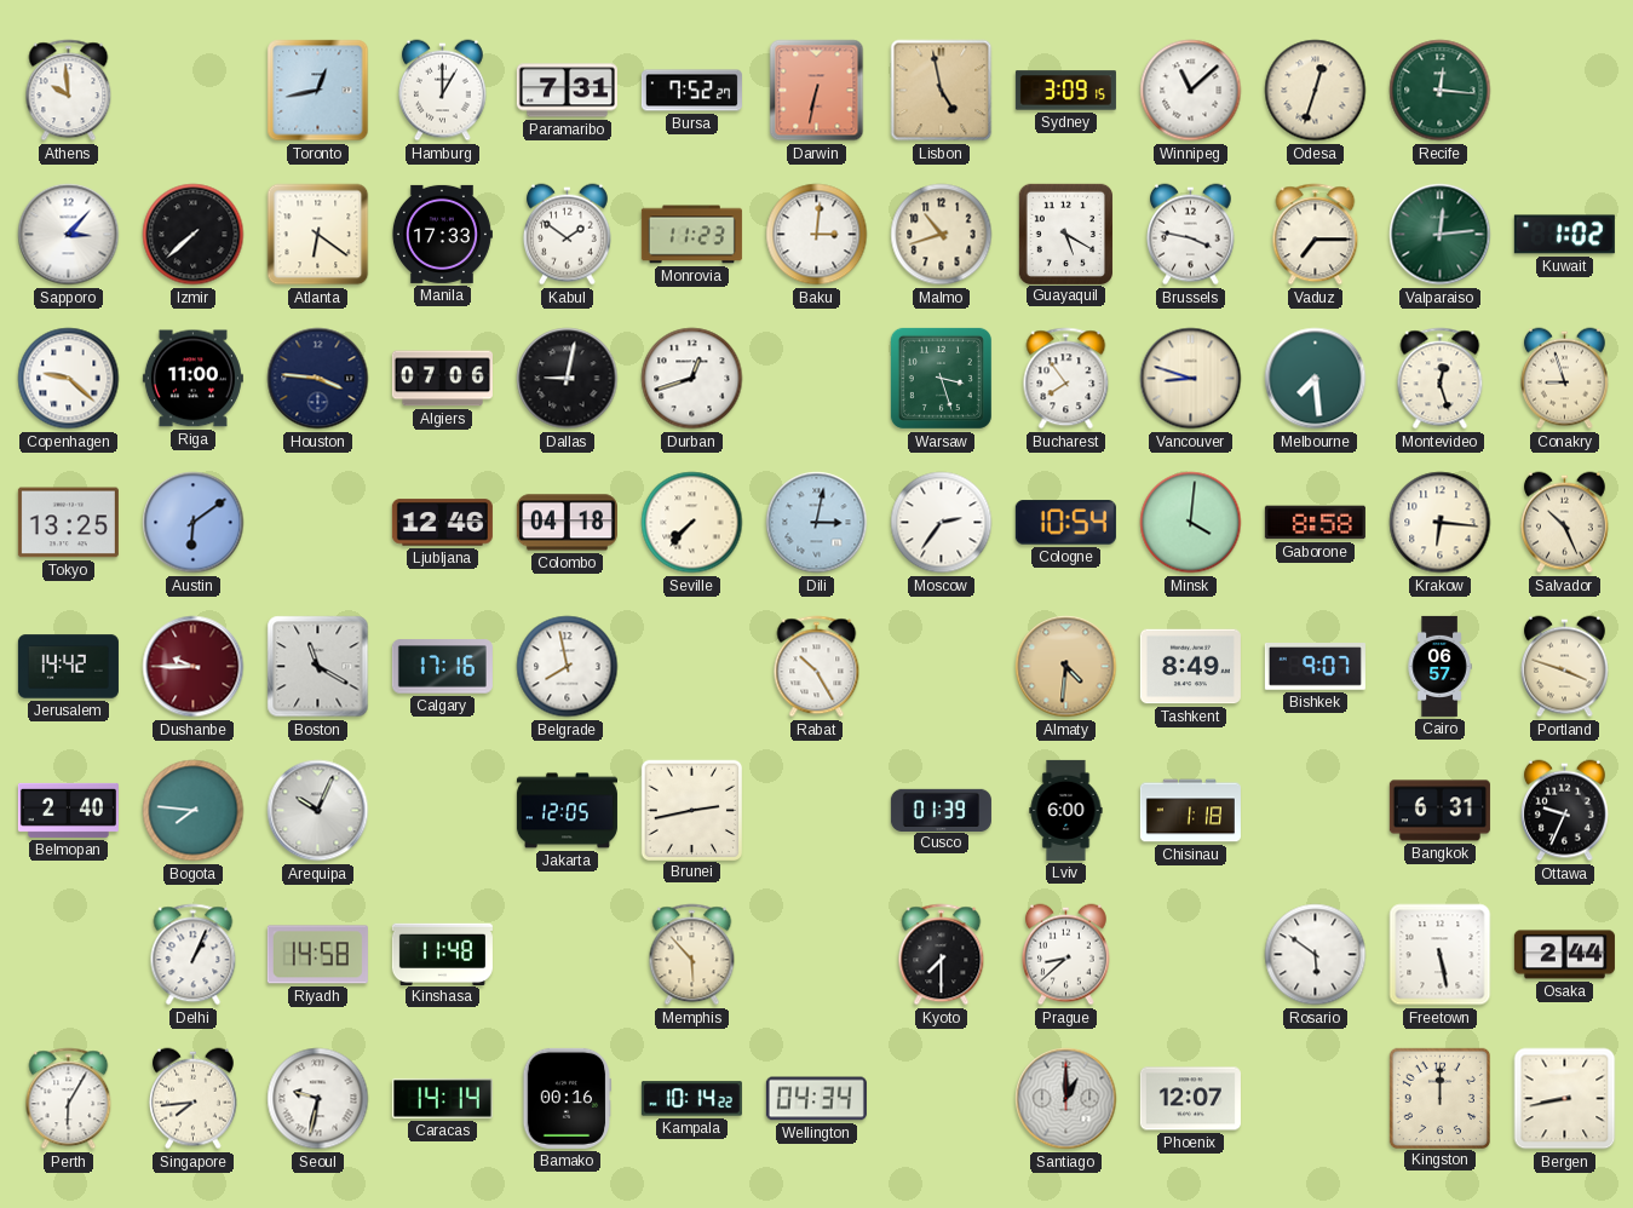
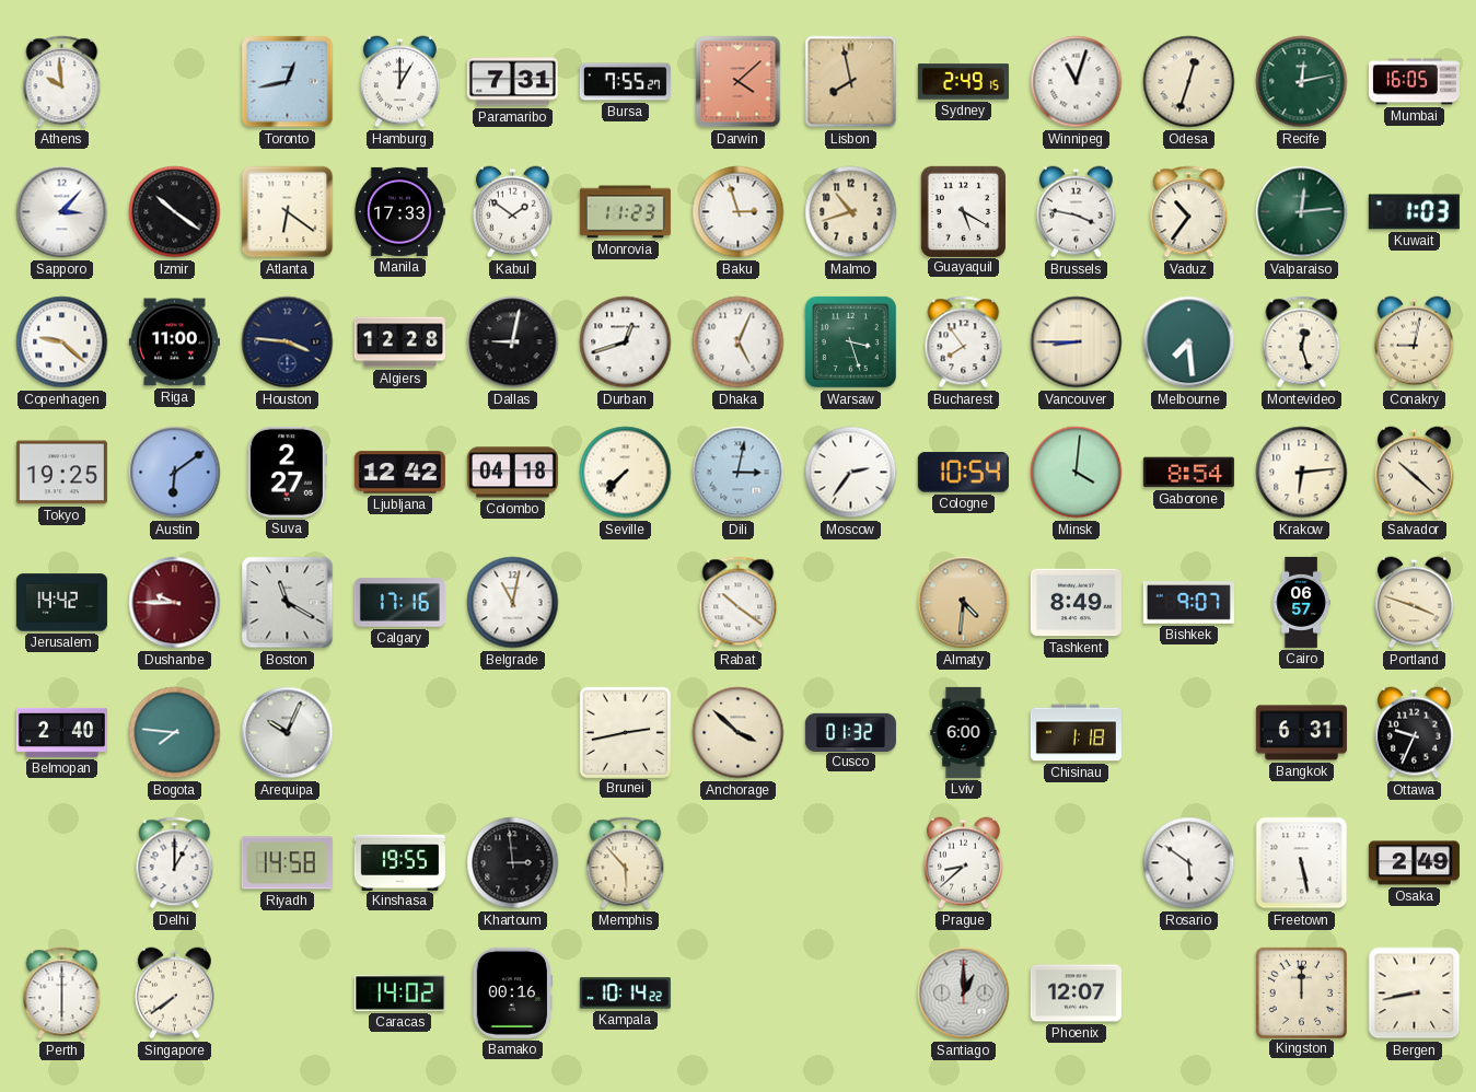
Bursa: 7:52 -> 7:55 (625, 82)
Darwin: 6:32 -> 4:08 (739, 82)
Lisbon: 4:58 -> 7:58 (851, 82)
Sydney: 3:09 -> 2:49 (963, 82)
Winnipeg: 11:08 -> 11:03 (1077, 82)
Recife: 12:16 -> 12:13 (1302, 82)
Mumbai: none -> 16:05 (1414, 82)
Izmir: 7:38 -> 10:21 (175, 212)
Baku: 3:01 -> 2:57 (739, 212)
Vaduz: 7:15 -> 10:36 (1189, 212)
Kuwait: 1:02 -> 1:03 (1414, 212)
Algiers: 07:06 -> 12:28 (399, 342)
Dhaka: none -> 5:04 (739, 342)
Vancouver: 8:48 -> 8:45 (1077, 342)
Conakry: 8:57 -> 9:02 (1414, 342)
Tokyo: 13:25 -> 19:25 (61, 473)
Suva: none -> 2:27 (287, 472)
Ljubljana: 12:46 -> 12:42 (399, 473)
Gaborone: 8:58 -> 8:54 (1188, 473)
Krakow: 6:16 -> 6:14 (1302, 473)
Salvador: 10:26 -> 10:22 (1414, 473)
Belgrade: 7:58 -> 11:02 (513, 603)
Rabat: 10:25 -> 10:21 (739, 603)
Jakarta: 12:05 -> none (567, 811)
Anchorage: none -> 3:52 (739, 733)
Cusco: 01:39 -> 01:32 (850, 732)
Delhi: 1:04 -> 1:00 (175, 863)
Kinshasa: 11:48 -> 19:55 (399, 862)
Khartoum: none -> 2:59 (513, 863)
Kyoto: 7:30 -> none (942, 955)
Osaka: 2:44 -> 2:49 (1414, 863)
Perth: 6:05 -> 6:00 (62, 994)
Singapore: 7:44 -> 7:39 (174, 994)
Seoul: 9:32 -> none (318, 1099)
Caracas: 14:14 -> 14:02 (399, 992)
Wellington: 04:34 -> none (816, 1099)
